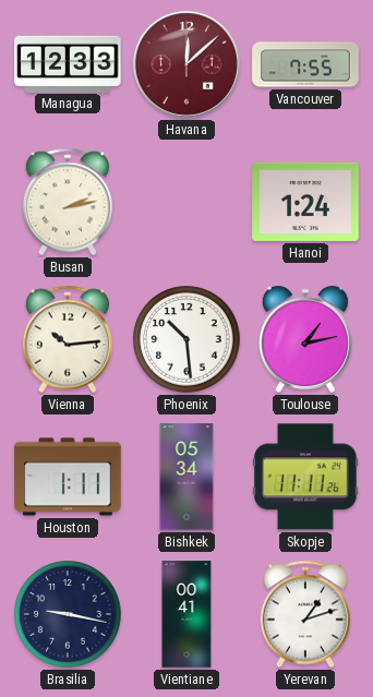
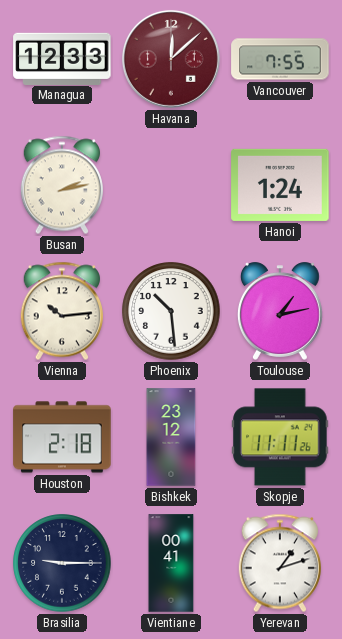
Houston: 1:11 -> 2:18 (62, 437)
Bishkek: 05:34 -> 23:12 (171, 437)
Brasilia: 9:17 -> 9:15 (62, 563)
